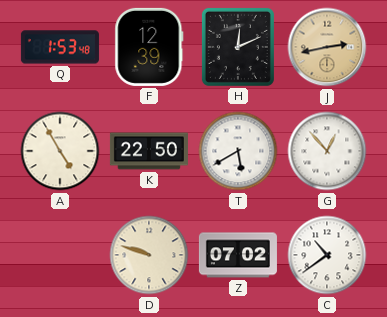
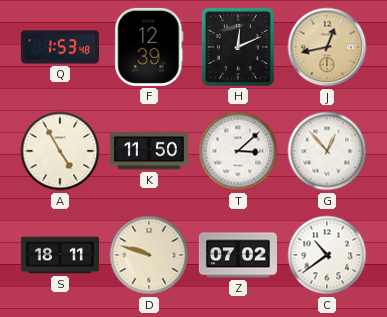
J: 2:43 -> 12:43 (327, 47)
K: 22:50 -> 11:50 (149, 151)
T: 5:40 -> 3:08 (238, 151)
S: none -> 18:11 (60, 255)
